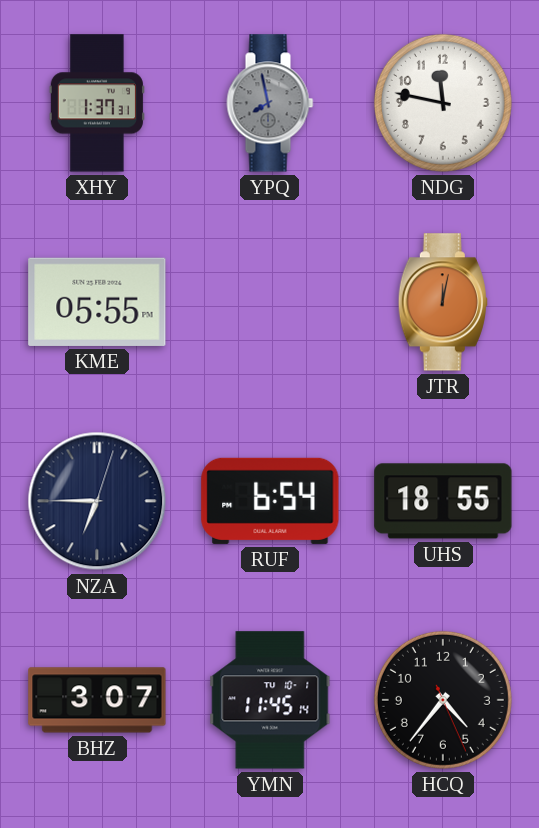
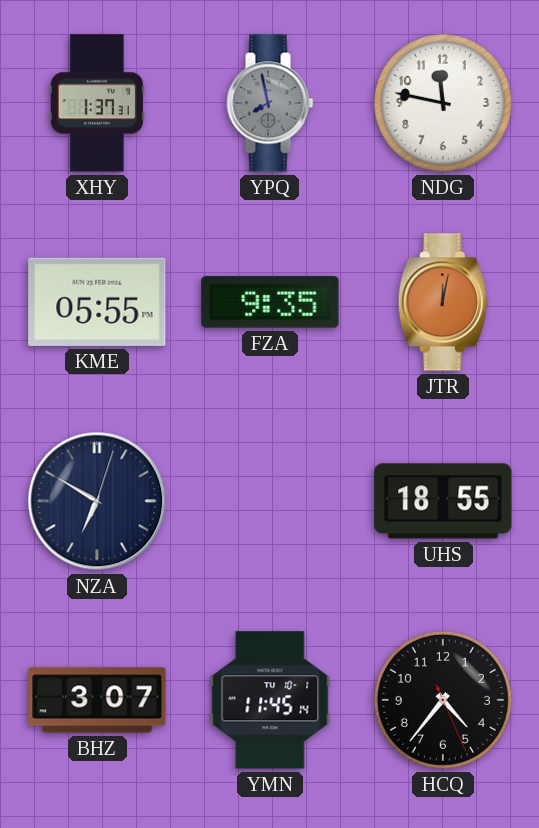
FZA: none -> 9:35 (270, 302)
NZA: 6:45 -> 6:50 (97, 501)
RUF: 6:54 -> none (270, 501)
